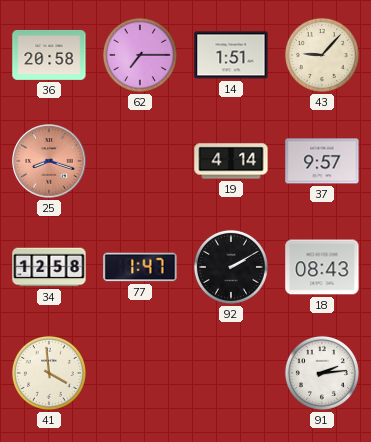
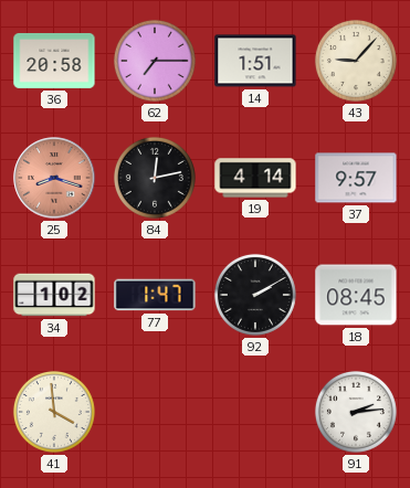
84: none -> 12:13 (155, 178)
34: 12:58 -> 1:02 (54, 295)
18: 08:43 -> 08:45 (356, 295)
